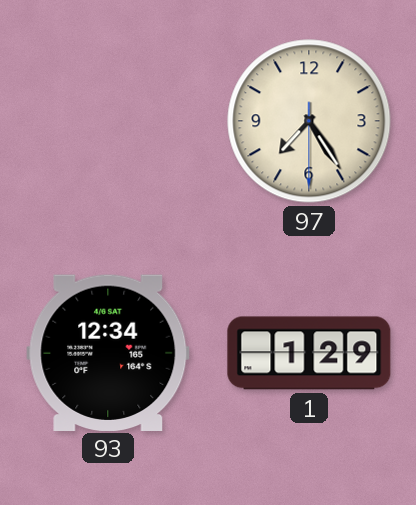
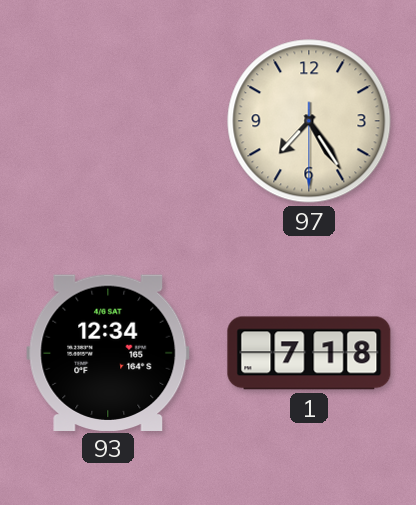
1: 1:29 -> 7:18 (309, 353)
